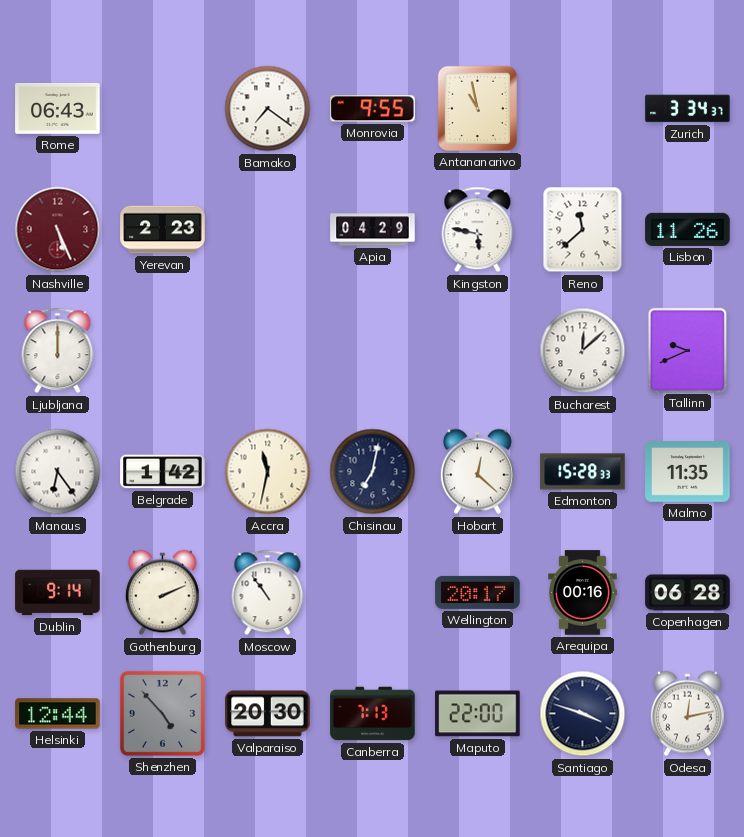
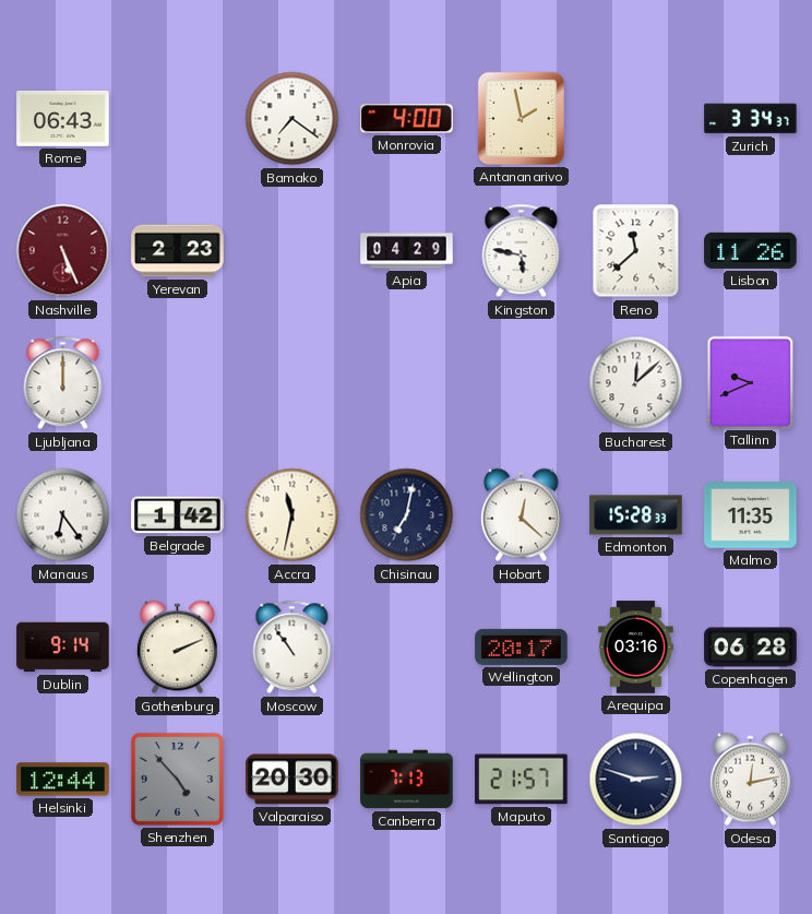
Monrovia: 9:55 -> 4:00 (407, 119)
Antananarivo: 10:58 -> 1:58 (521, 118)
Arequipa: 00:16 -> 03:16 (636, 648)
Maputo: 22:00 -> 21:57 (522, 780)
Santiago: 3:48 -> 2:48 (636, 780)
